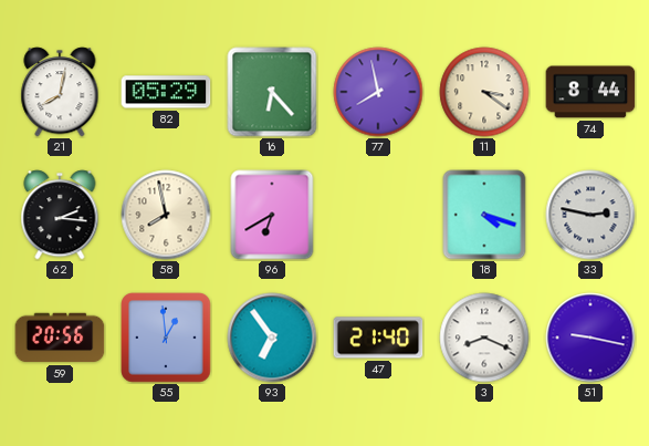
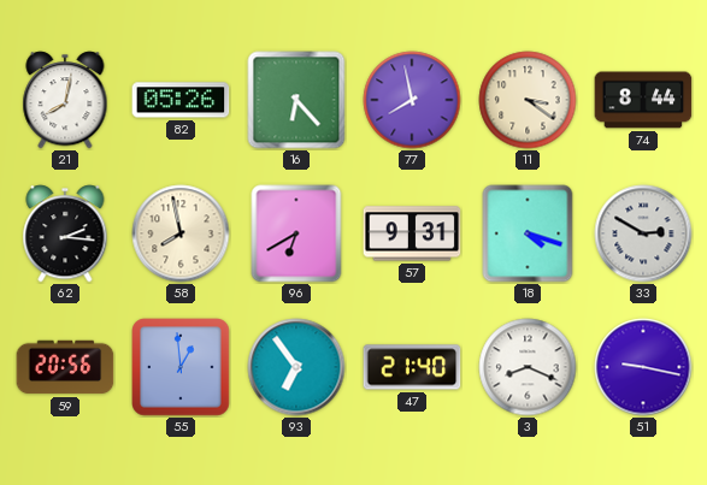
82: 05:29 -> 05:26 (181, 100)
57: none -> 9:31 (412, 233)
33: 2:47 -> 2:50 (643, 233)
